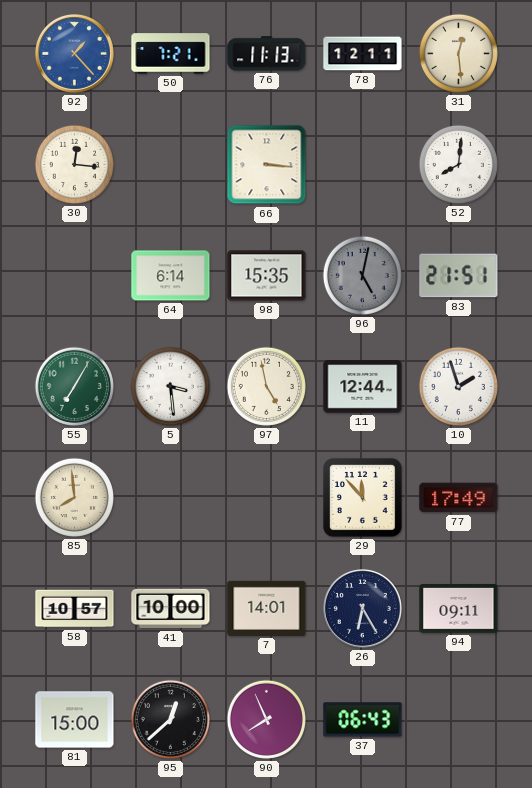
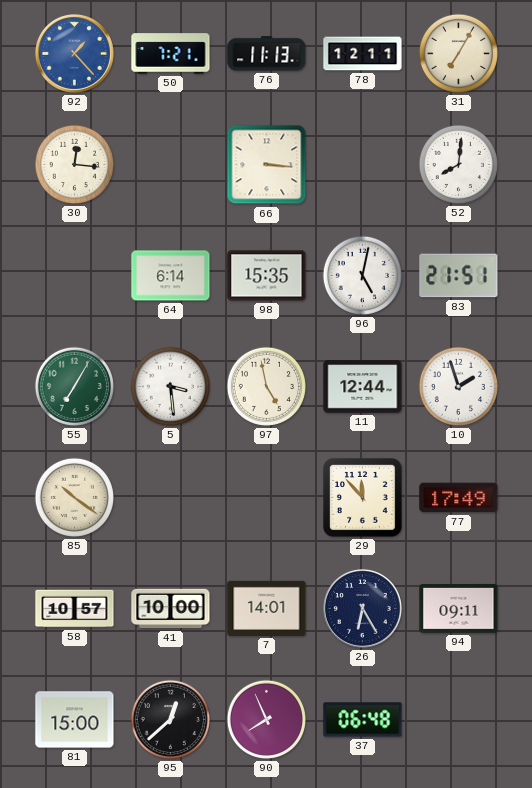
31: 12:29 -> 7:05 (458, 53)
96 dial: grey -> white (362, 275)
85: 7:59 -> 10:21 (74, 497)
37: 06:43 -> 06:48 (363, 720)
